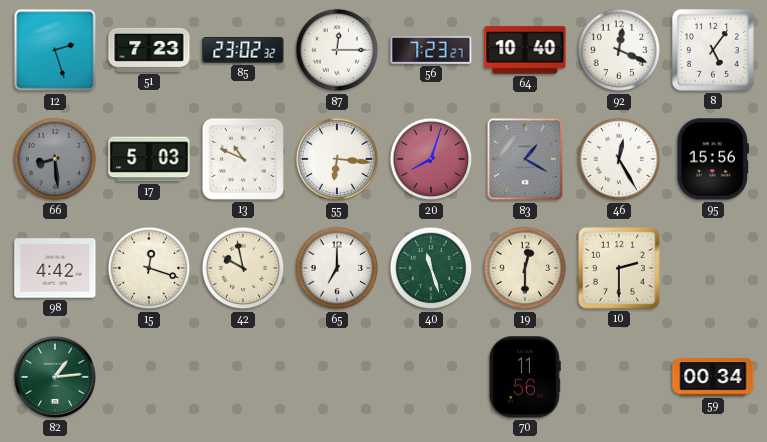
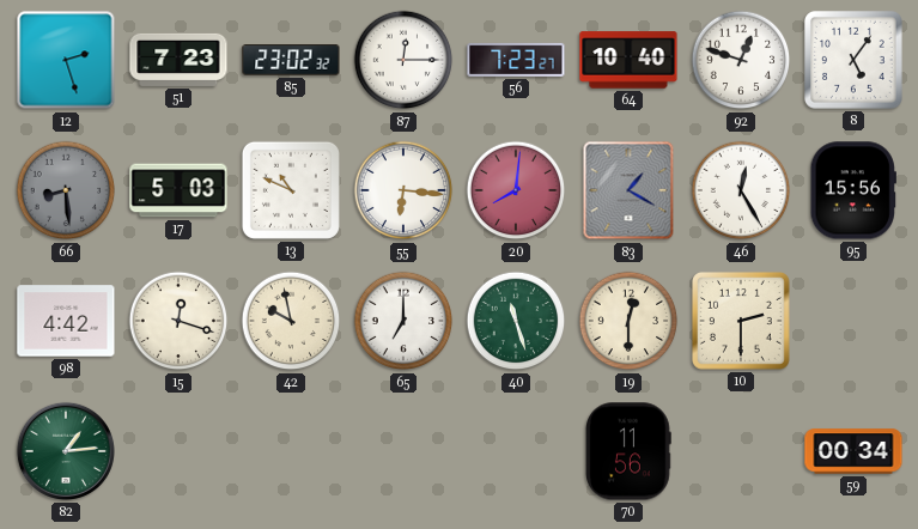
92: 12:19 -> 12:48 (741, 60)
20: 8:03 -> 8:01 (516, 190)
